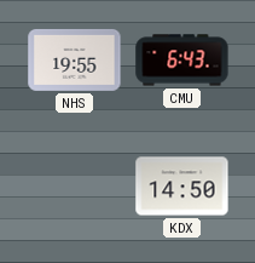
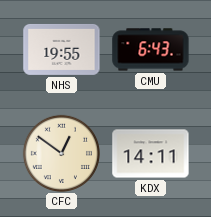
CFC: none -> 12:51 (61, 153)
KDX: 14:50 -> 14:11 (151, 154)
